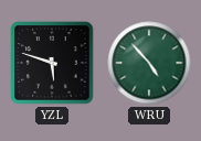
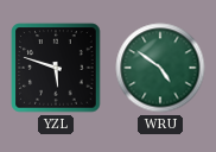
WRU: 4:53 -> 4:51 (160, 68)
